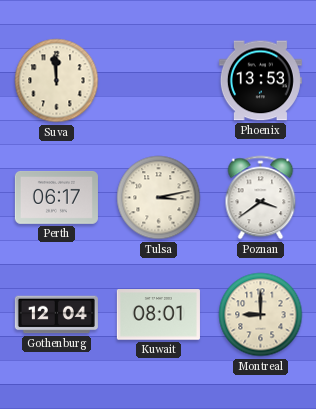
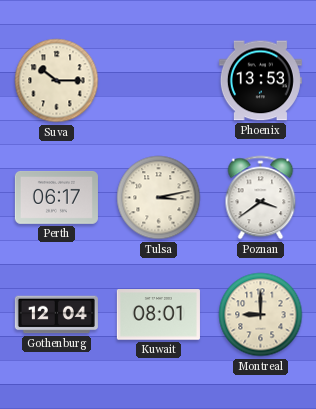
Suva: 11:59 -> 10:15 (57, 81)
